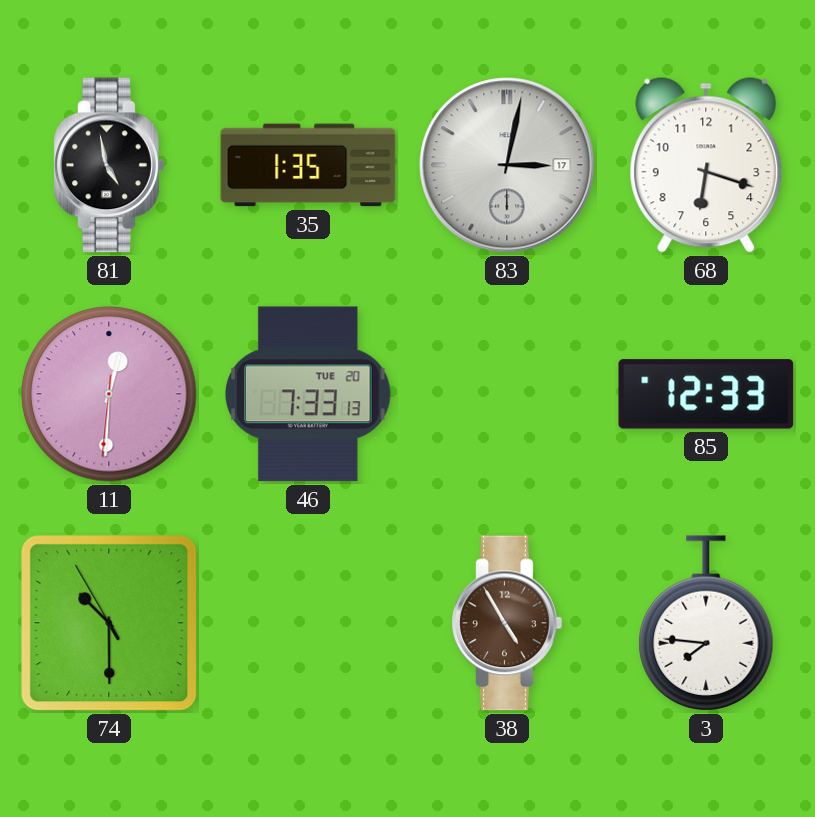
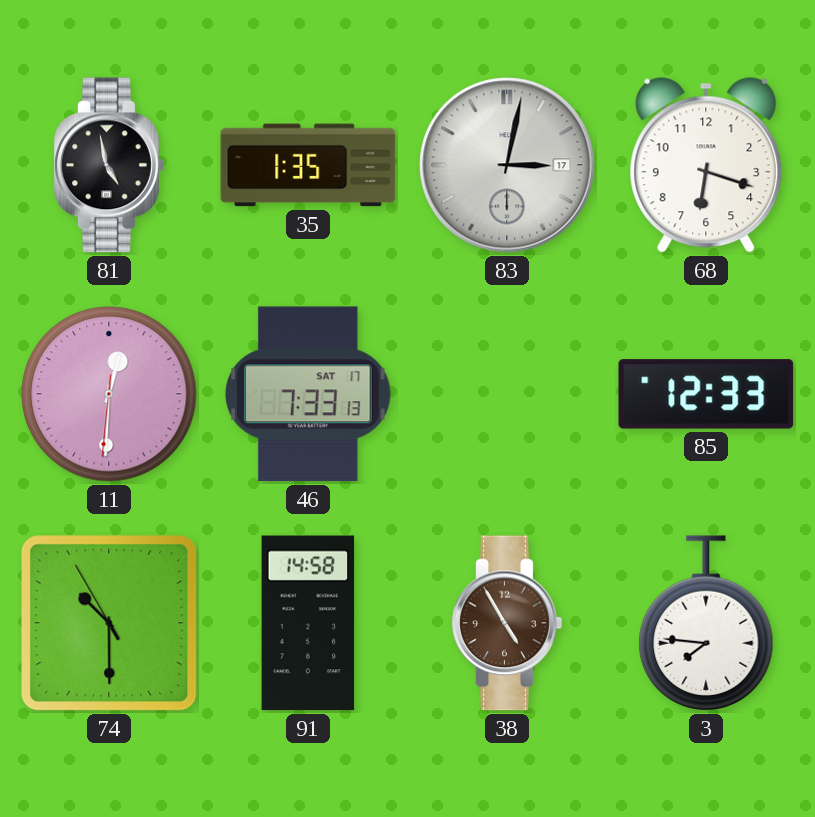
46 date: TUE 20 -> SAT 17 (309, 394)
91: none -> 14:58 (308, 623)
